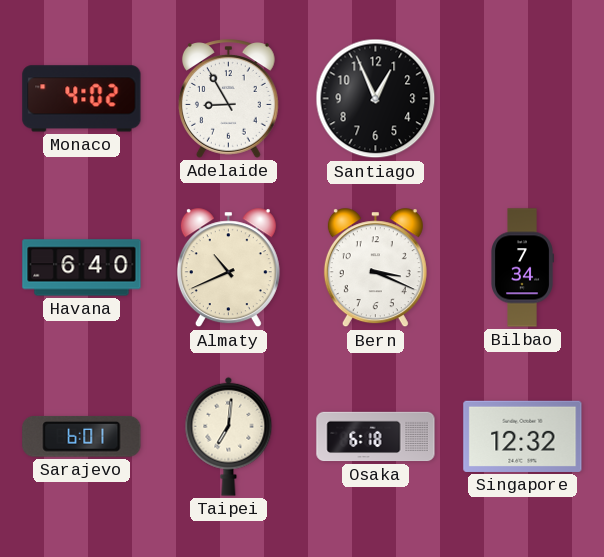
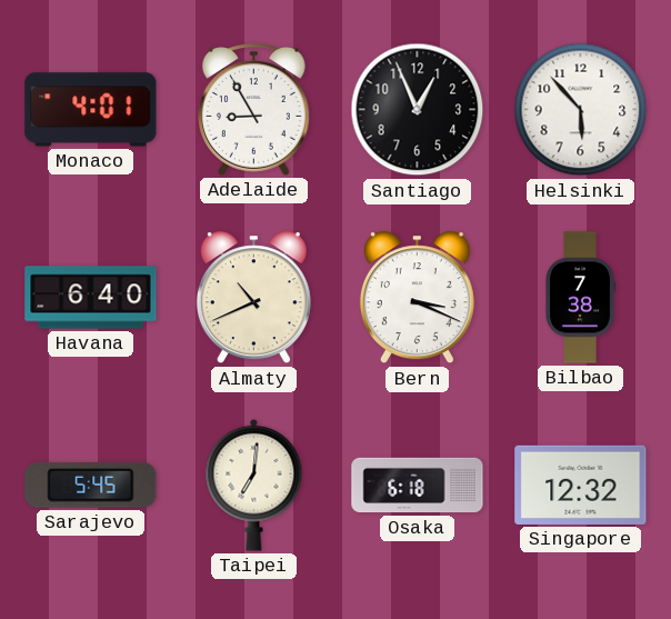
Monaco: 4:02 -> 4:01 (91, 110)
Helsinki: none -> 5:53 (581, 110)
Bilbao: 7:34 -> 7:38 (580, 298)
Sarajevo: 6:01 -> 5:45 (91, 485)
